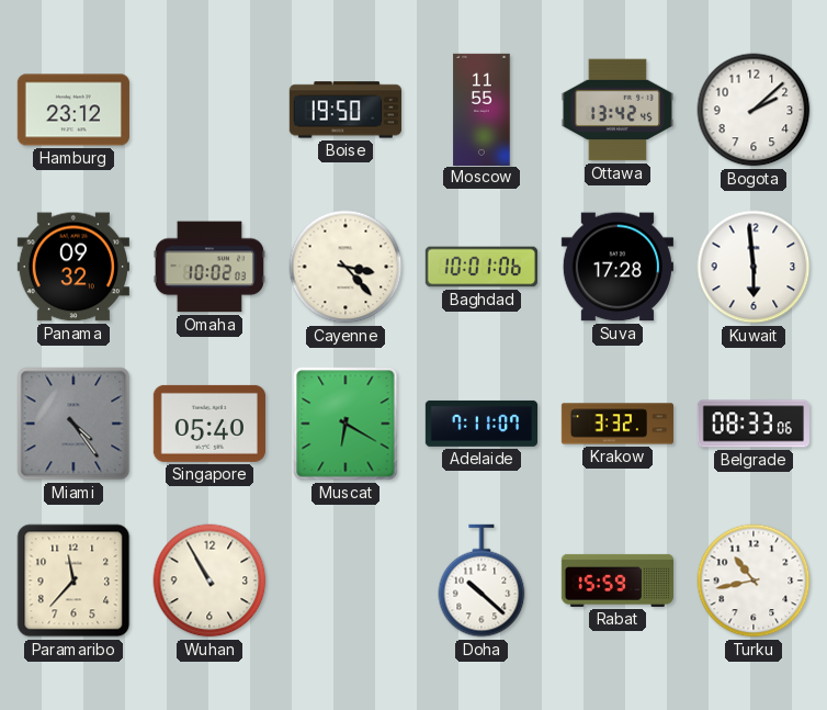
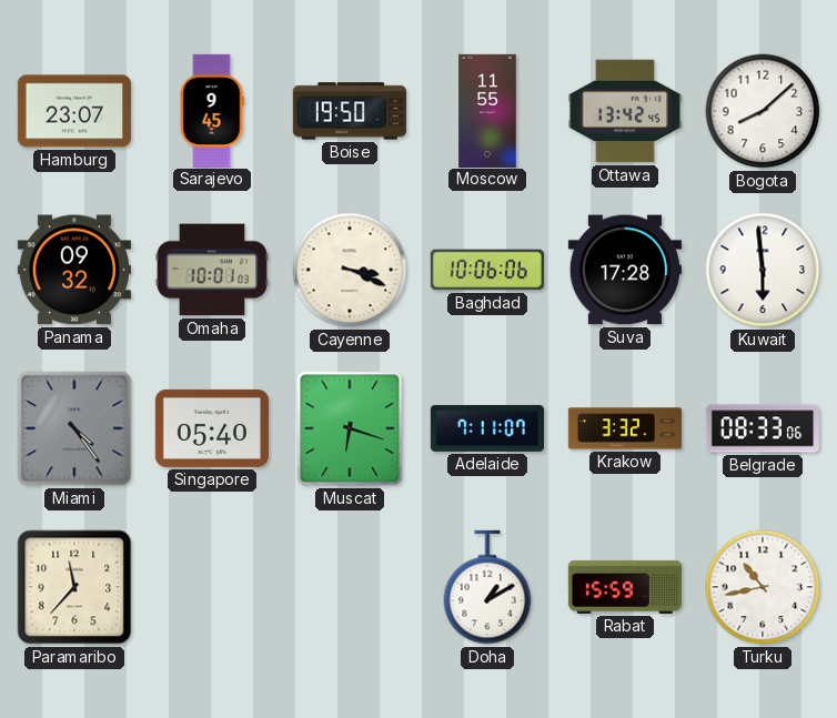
Hamburg: 23:12 -> 23:07 (74, 111)
Sarajevo: none -> 9:45 (212, 110)
Bogota: 2:08 -> 8:08 (763, 111)
Omaha: 10:02 -> 10:01 (212, 270)
Cayenne: 3:23 -> 3:19 (350, 270)
Baghdad: 10:01 -> 10:06 (487, 270)
Muscat: 6:20 -> 6:18 (350, 428)
Wuhan: 10:55 -> none (209, 581)
Doha: 10:22 -> 1:10 (487, 587)
